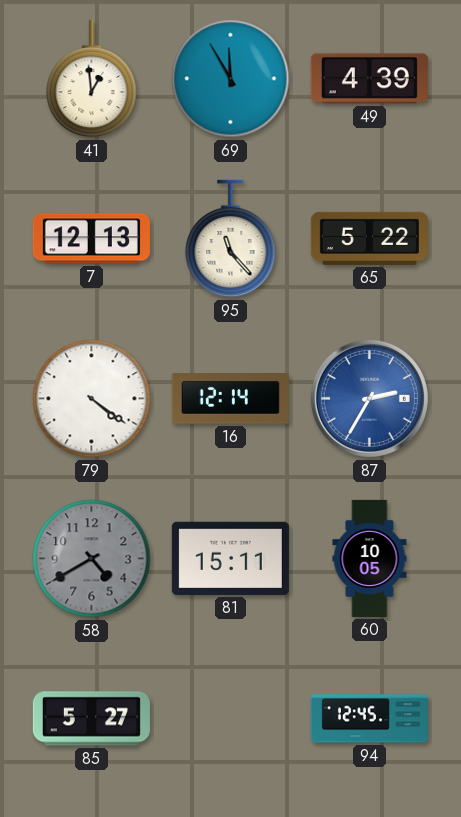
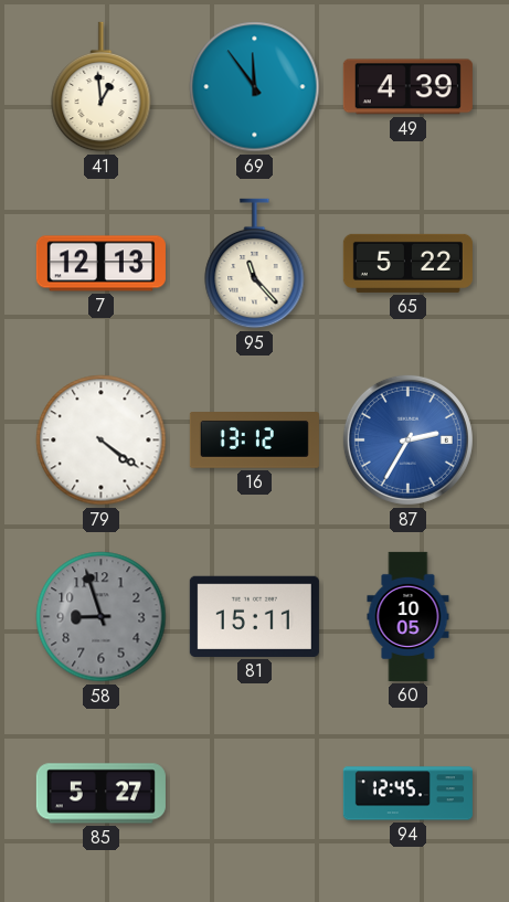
69: 11:55 -> 11:54 (255, 87)
16: 12:14 -> 13:12 (254, 441)
58: 4:40 -> 8:57 (102, 617)
